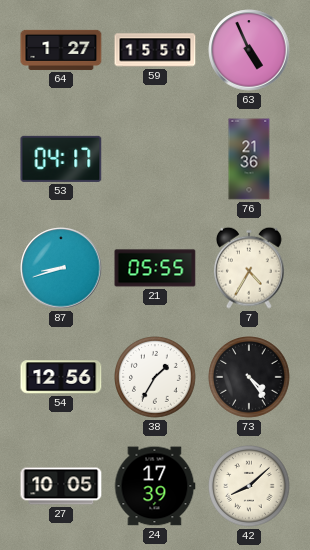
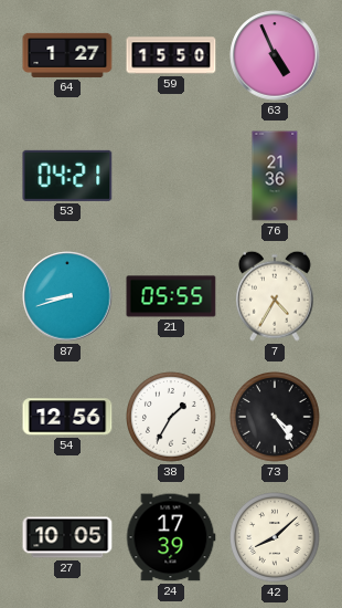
53: 04:17 -> 04:21 (67, 176)
